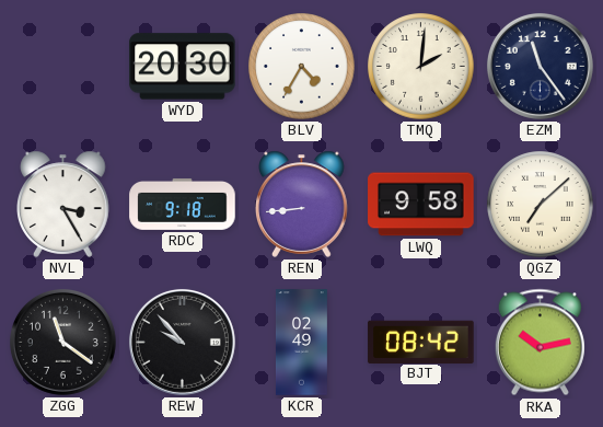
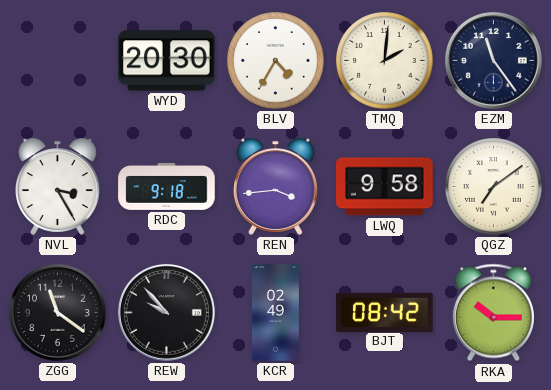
REN: 8:44 -> 3:44 (276, 186)
QGZ: 7:08 -> 7:09 (494, 187)
RKA: 10:13 -> 10:15 (493, 313)
